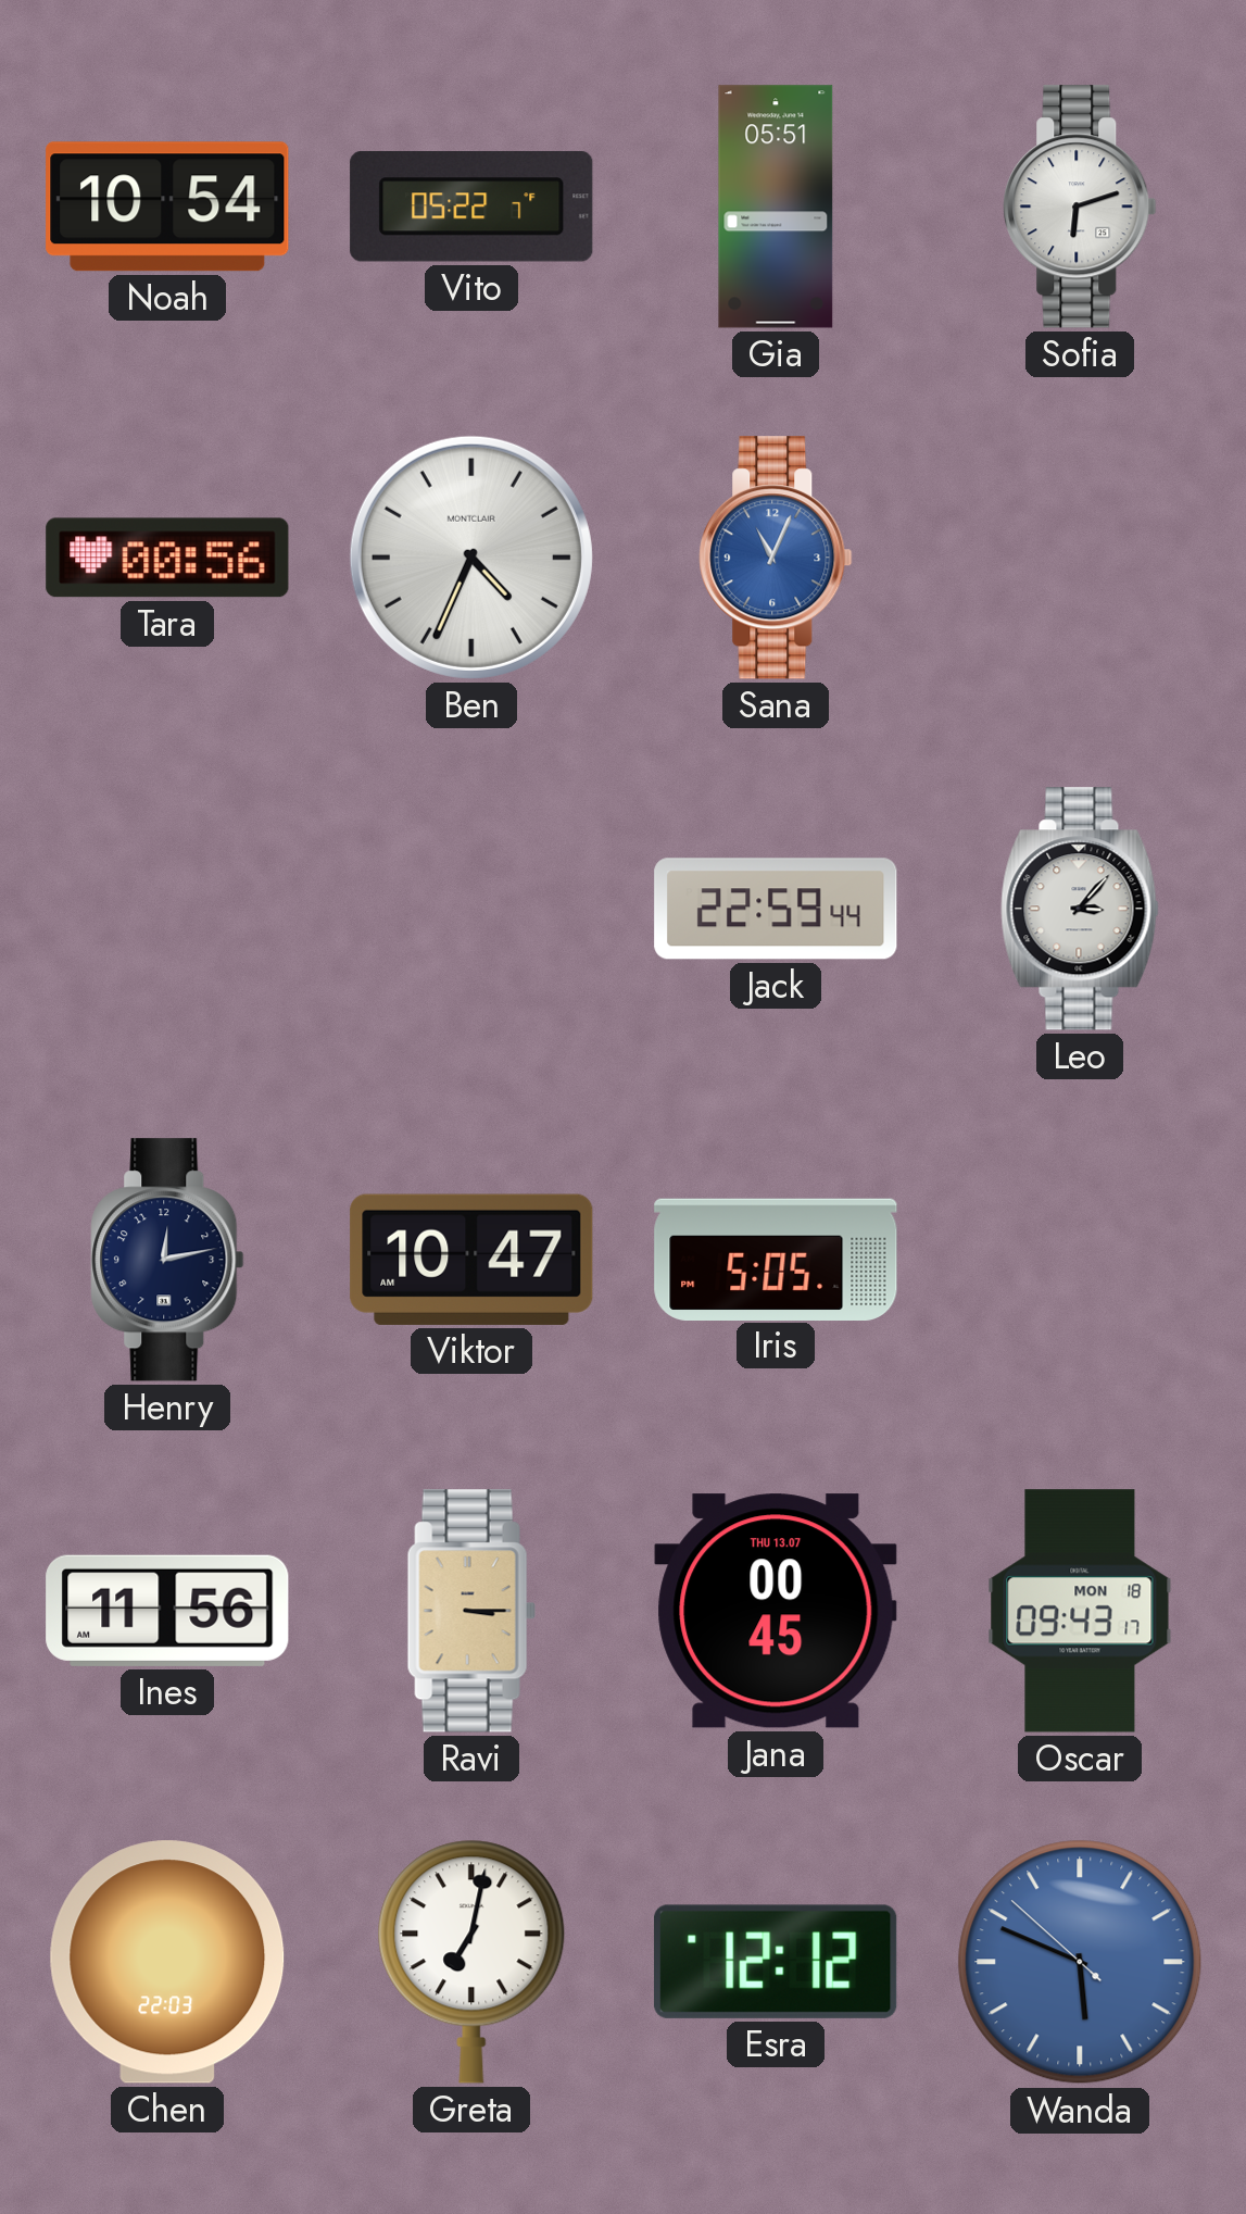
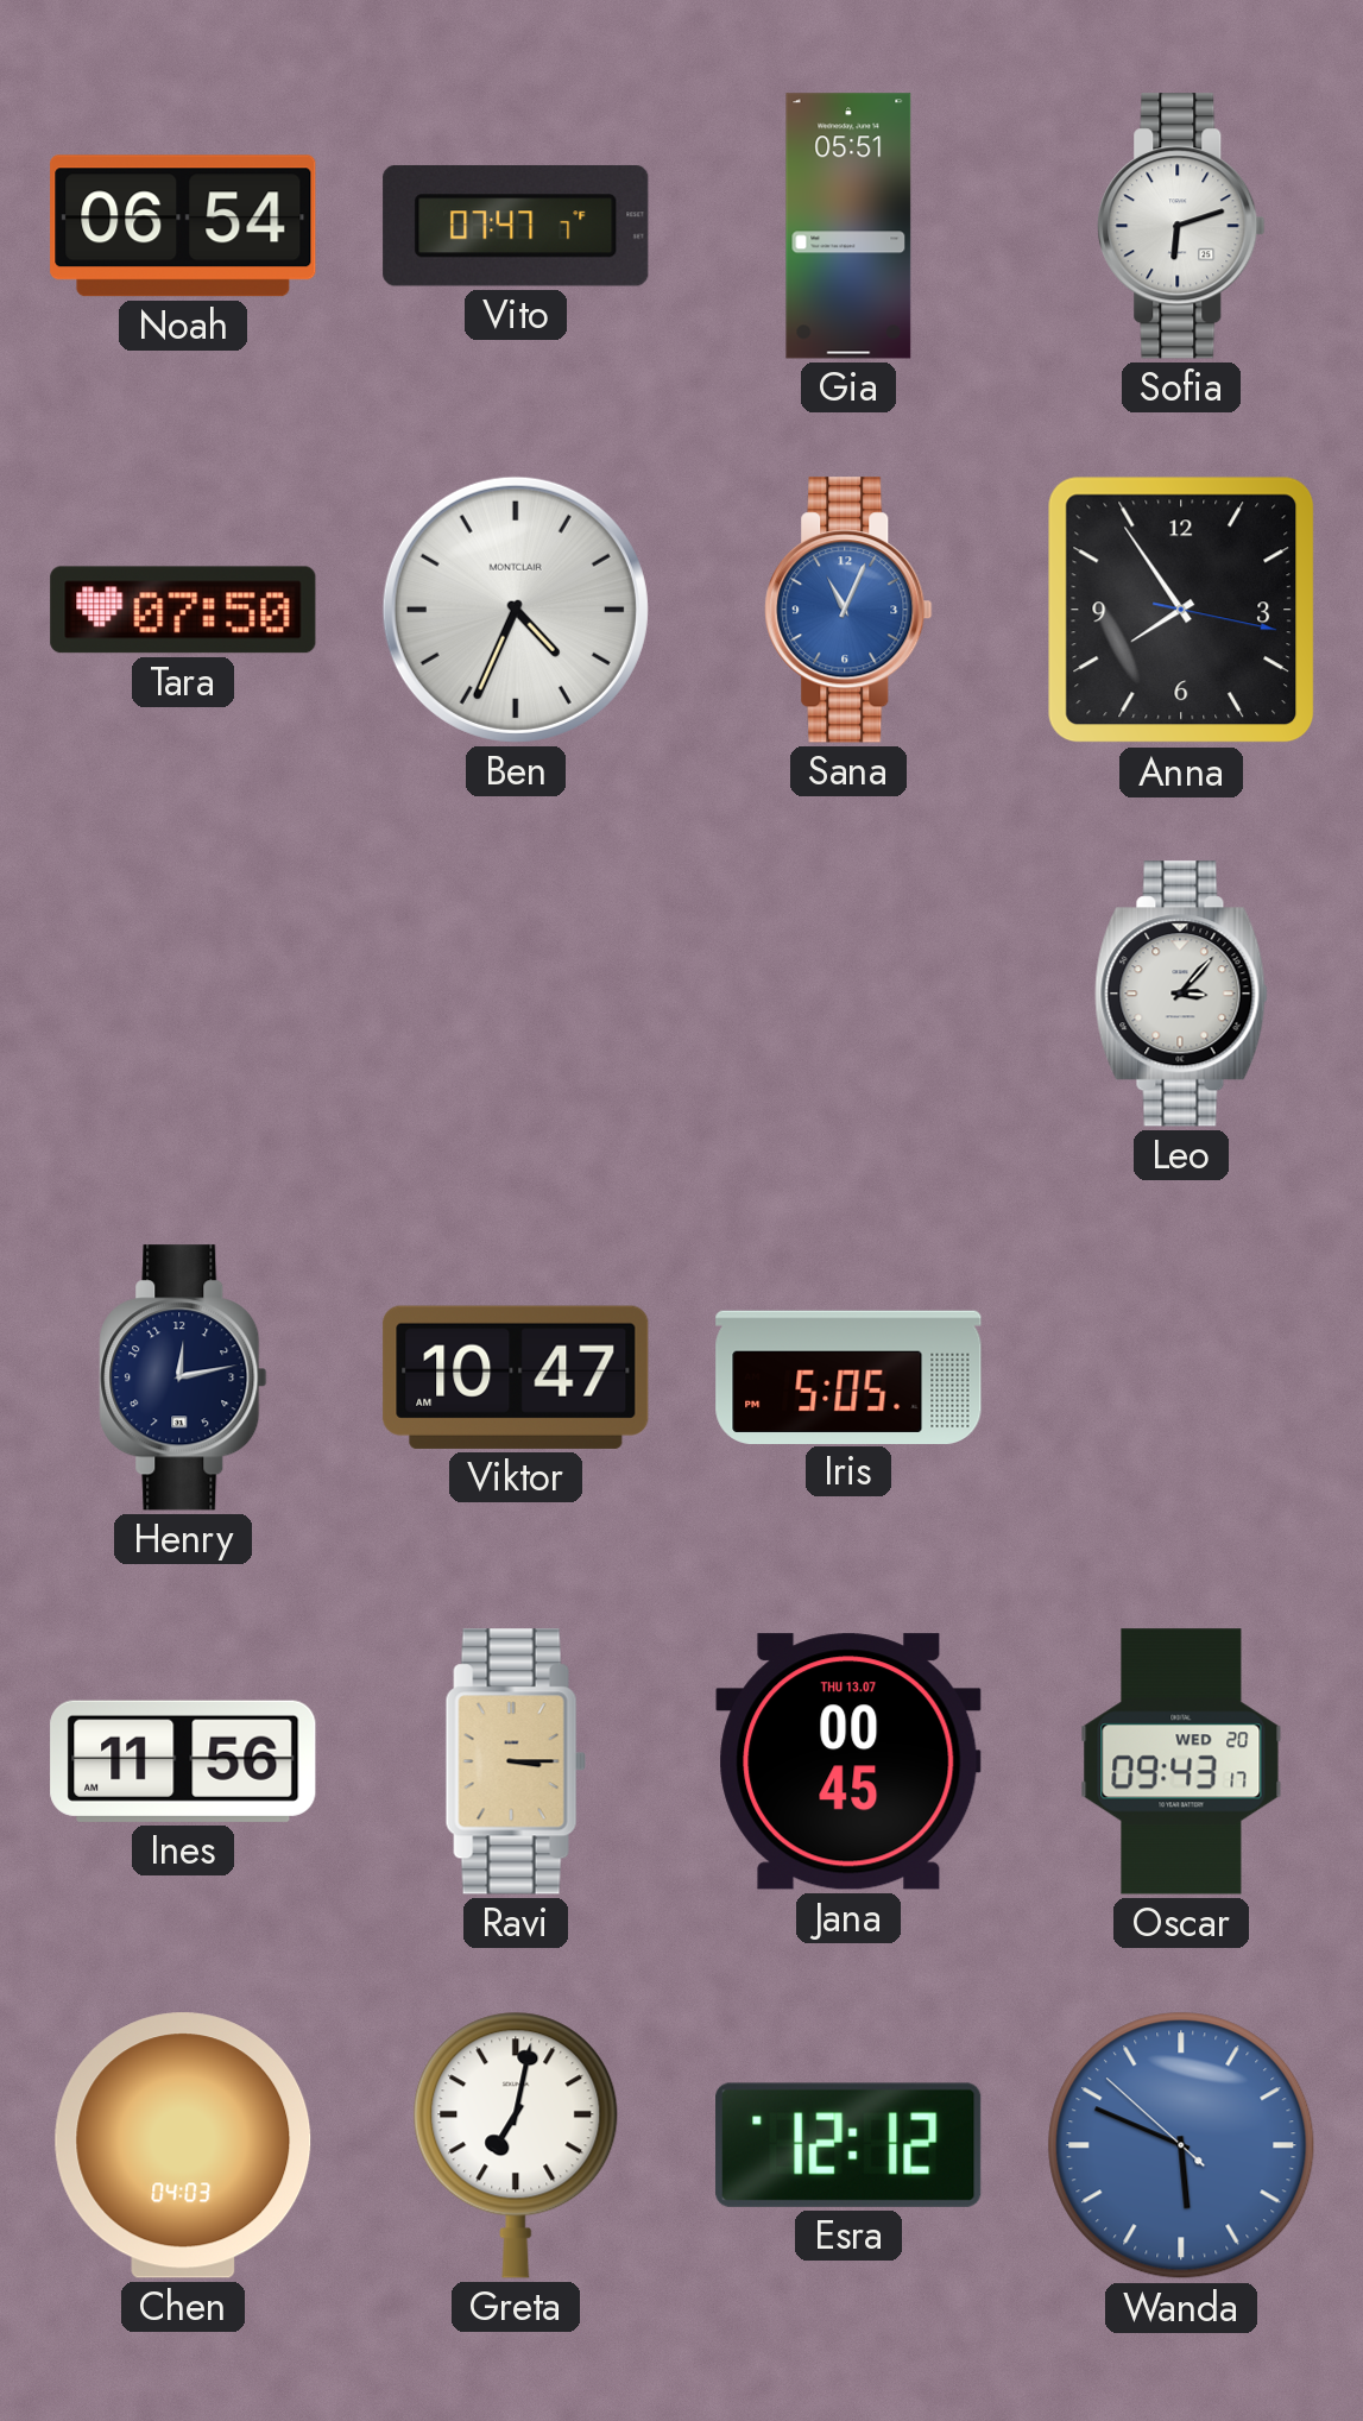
Noah: 10:54 -> 06:54 (183, 226)
Vito: 05:22 -> 07:47 (516, 226)
Tara: 00:56 -> 07:50 (183, 610)
Anna: none -> 7:54 (1181, 610)
Jack: 22:59 -> none (776, 909)
Oscar date: MON 18 -> WED 20 (1181, 1761)
Chen: 22:03 -> 04:03 (183, 2145)
